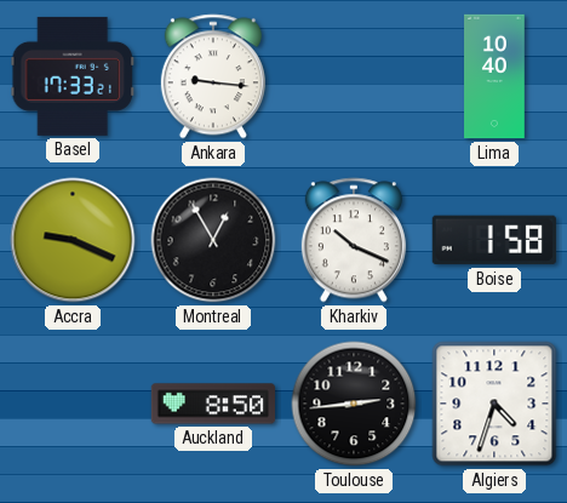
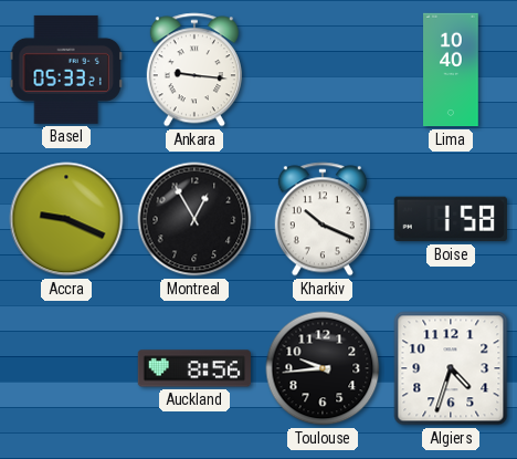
Basel: 17:33 -> 05:33 (65, 70)
Auckland: 8:50 -> 8:56 (193, 368)
Toulouse: 2:44 -> 9:44 (323, 368)
